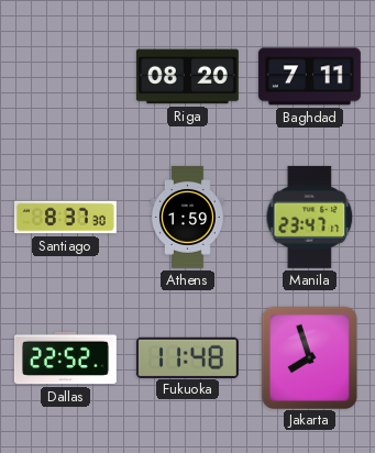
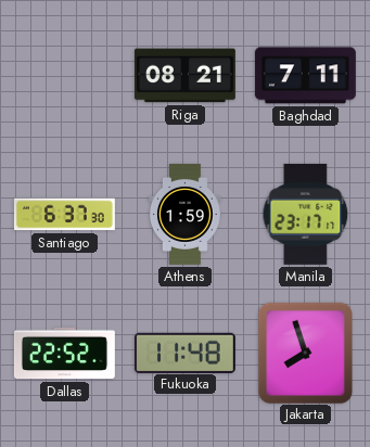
Riga: 08:20 -> 08:21 (184, 76)
Santiago: 8:37 -> 6:37 (64, 215)
Manila: 23:47 -> 23:17 (306, 214)
